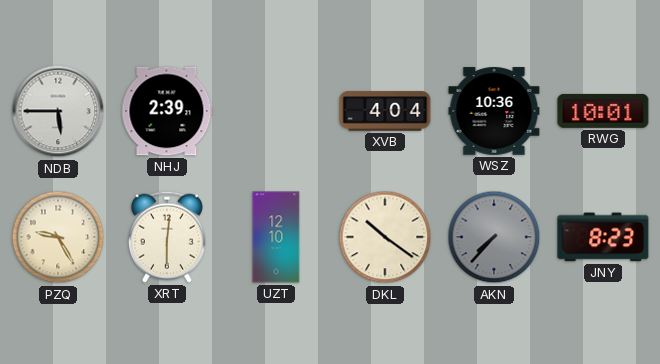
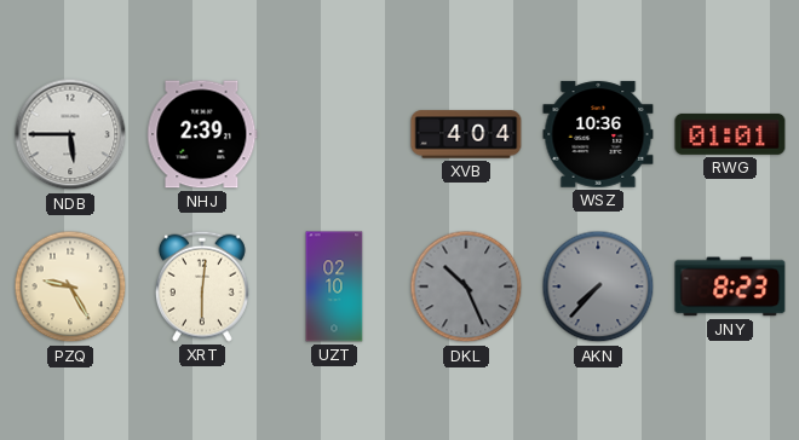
RWG: 10:01 -> 01:01 (730, 134)
UZT: 12:10 -> 02:10 (334, 286)
DKL: 10:21 -> 10:26 (466, 286)
DKL dial: cream -> grey (466, 286)
